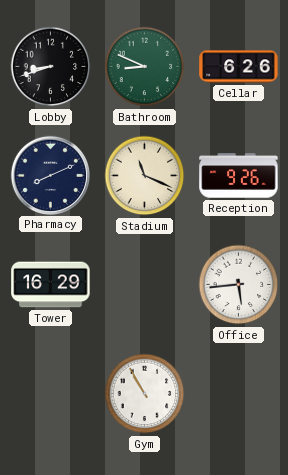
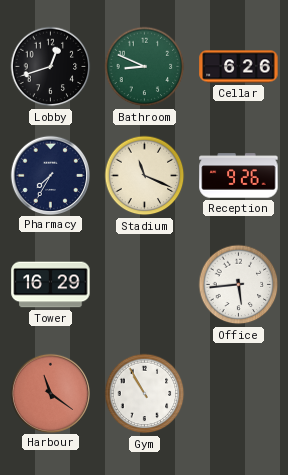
Lobby: 8:42 -> 12:42 (51, 67)
Pharmacy: 8:11 -> 7:35 (50, 175)
Harbour: none -> 11:21 (50, 393)
